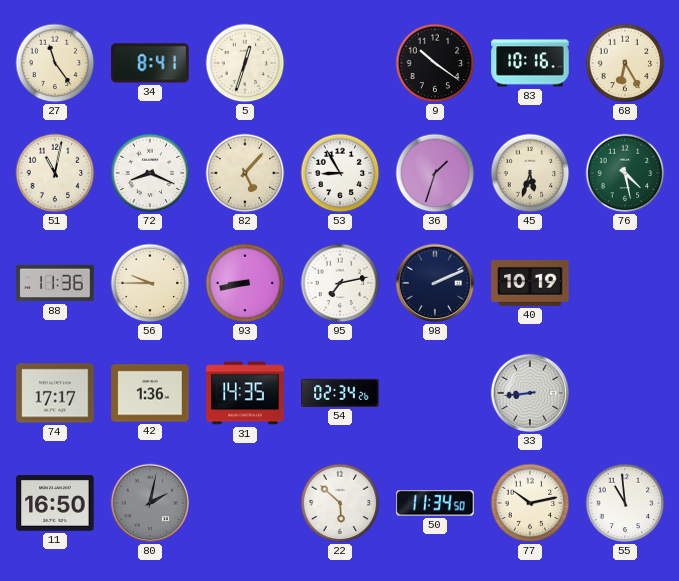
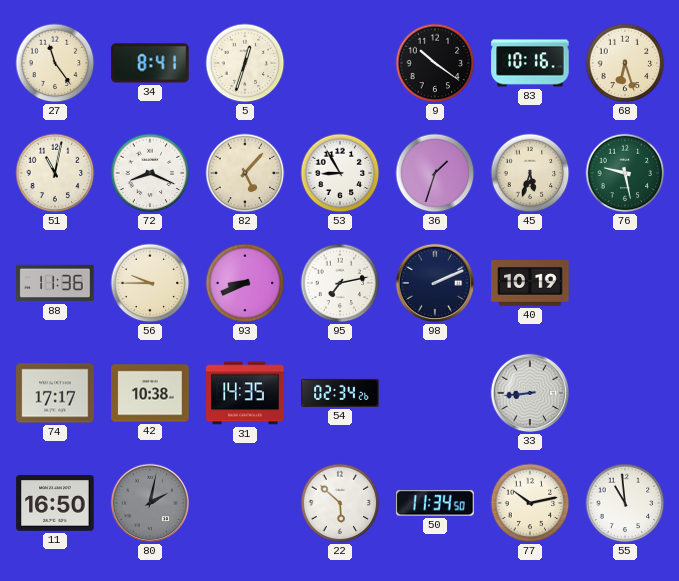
68: 6:25 -> 6:27 (625, 63)
76: 4:28 -> 9:28 (625, 173)
93: 8:43 -> 8:41 (245, 283)
42: 1:36 -> 10:38 (150, 393)
